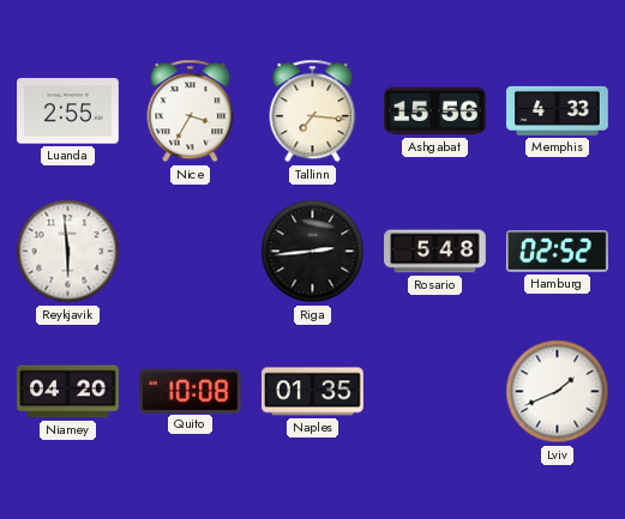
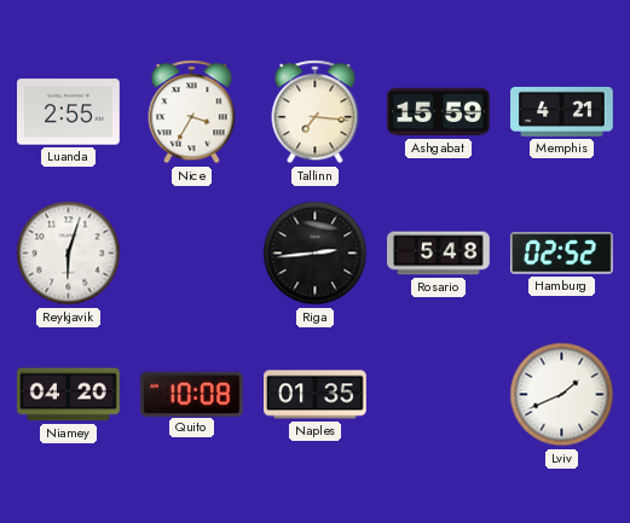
Ashgabat: 15:56 -> 15:59 (439, 112)
Memphis: 4:33 -> 4:21 (562, 111)
Reykjavik: 5:59 -> 6:03 (69, 254)
